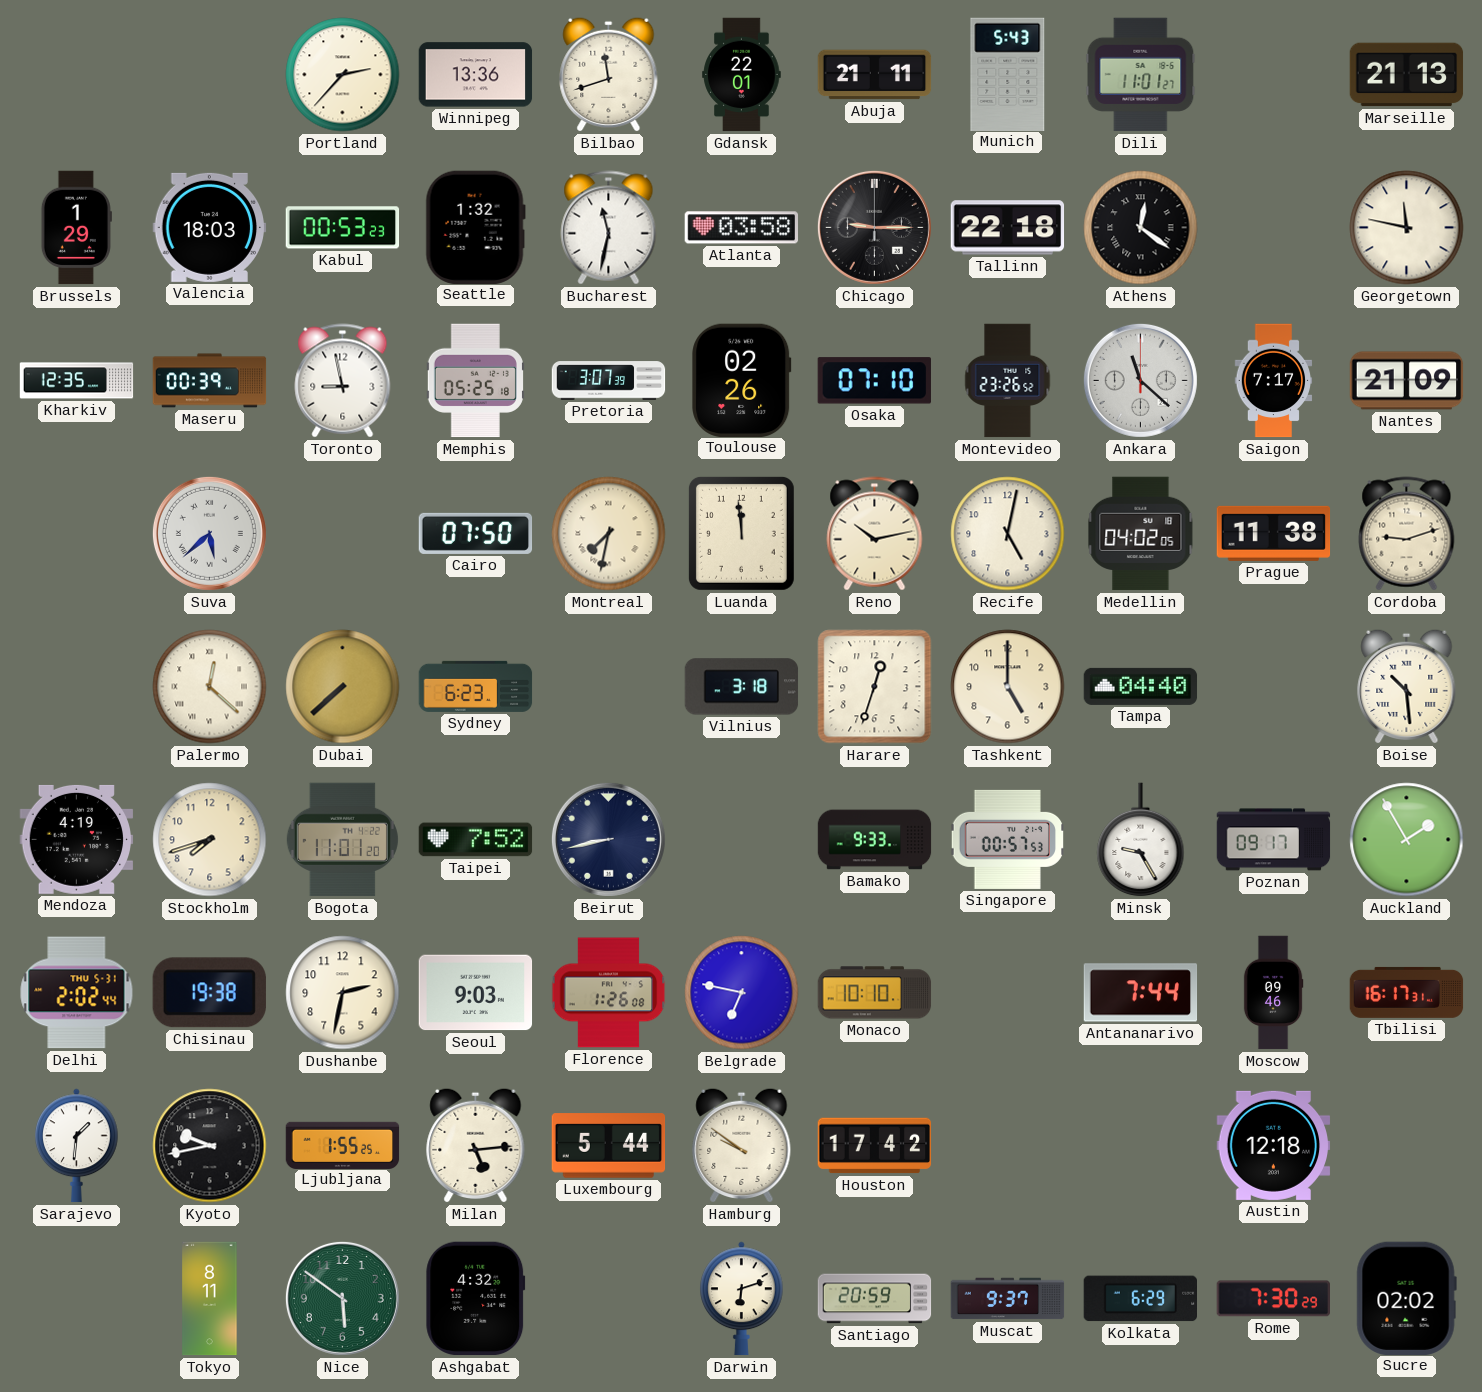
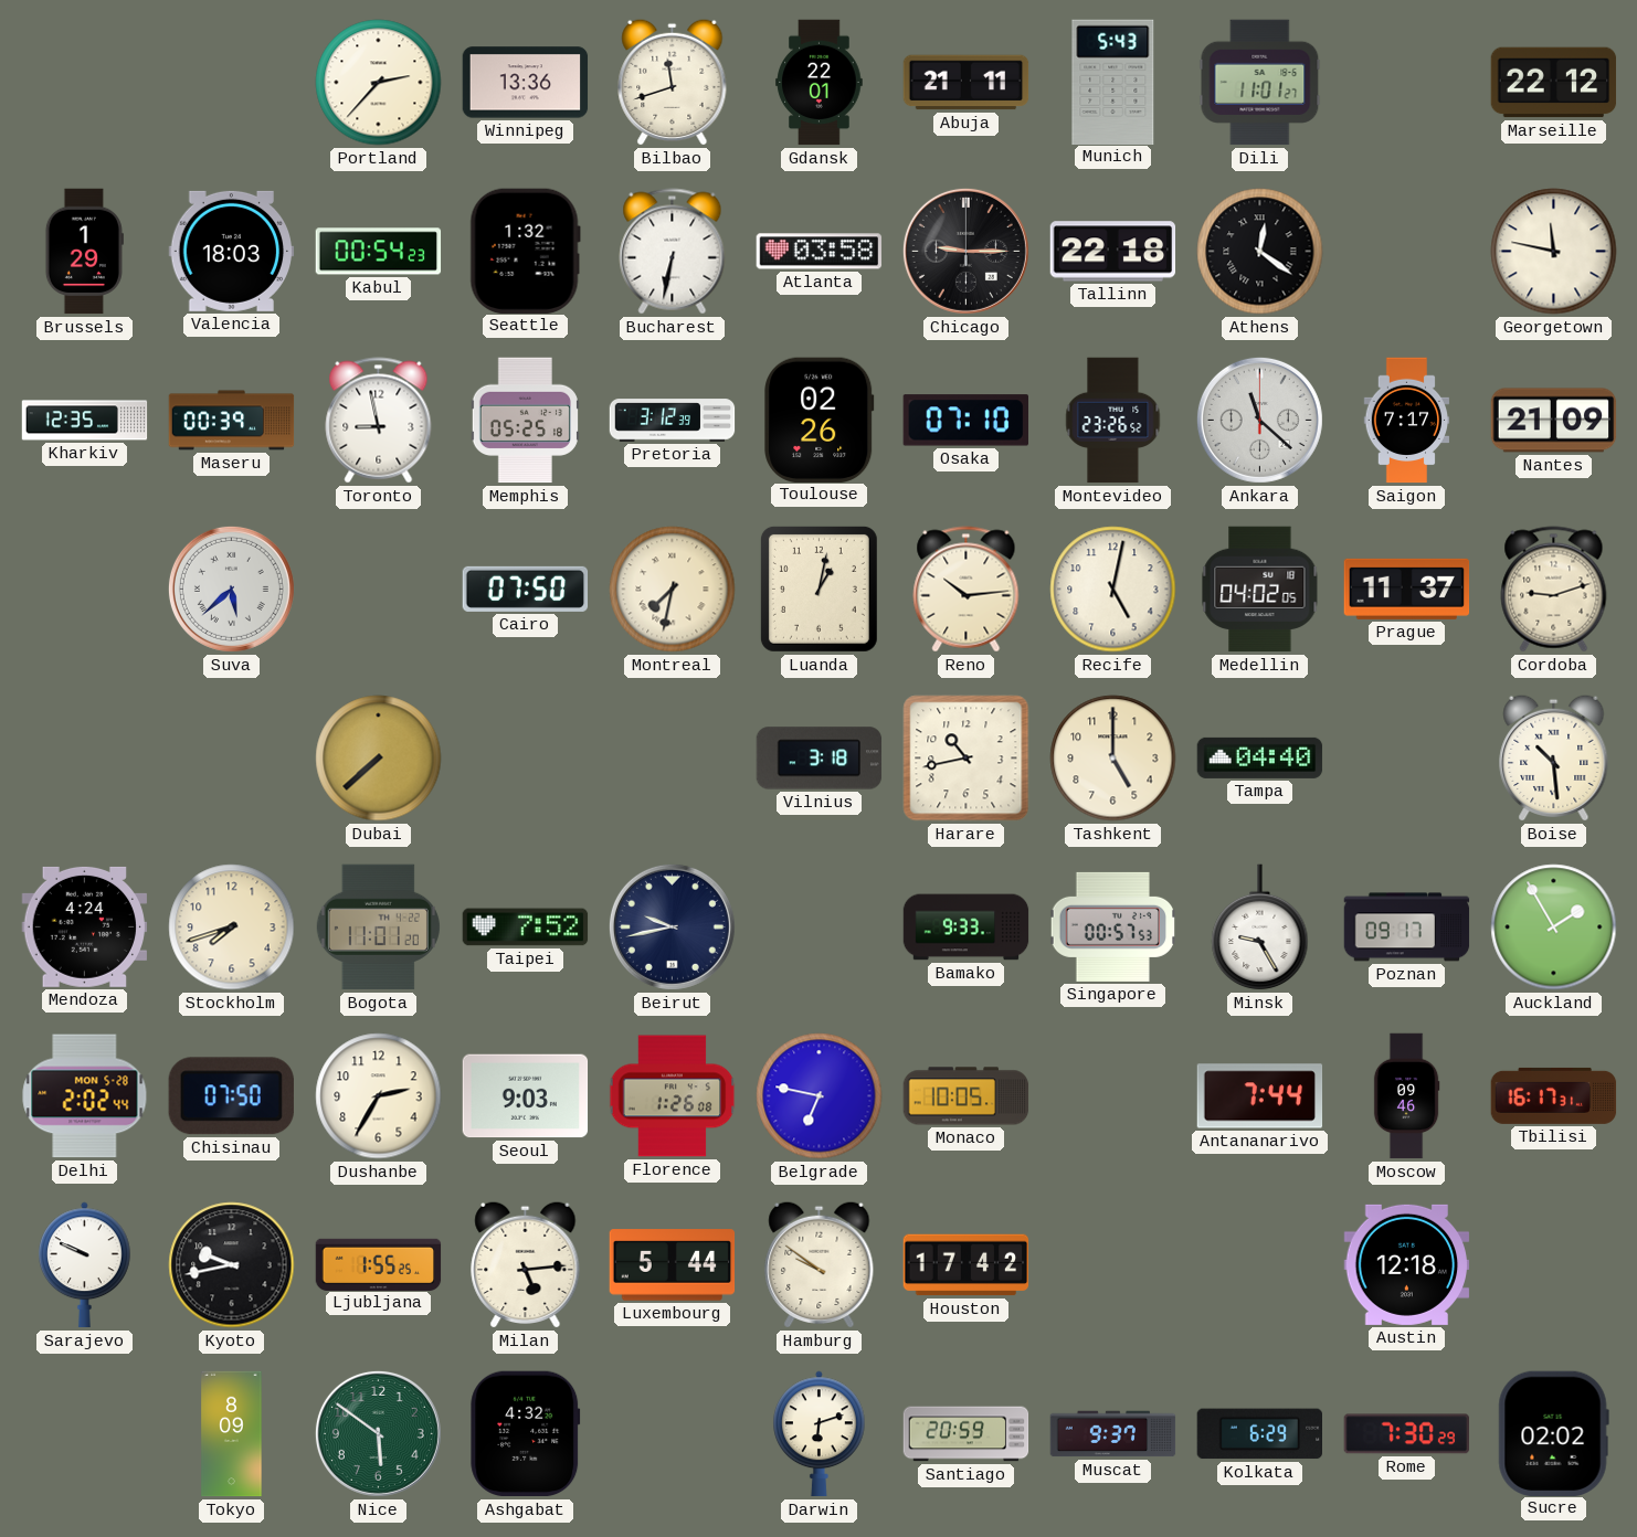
Marseille: 21:13 -> 22:12 (1554, 83)
Kabul: 00:53 -> 00:54 (379, 252)
Bucharest: 11:32 -> 6:32 (673, 252)
Pretoria: 3:07 -> 3:12 (673, 421)
Luanda: 11:59 -> 1:02 (818, 589)
Reno: 10:13 -> 10:14 (967, 590)
Prague: 11:38 -> 11:37 (1407, 589)
Palermo: 12:22 -> none (210, 687)
Sydney: 6:23 -> none (476, 686)
Harare: 12:33 -> 10:43 (967, 759)
Mendoza: 4:19 -> 4:24 (85, 926)
Beirut: 8:43 -> 9:43 (672, 926)
Delhi date: THU 5-31 -> MON 5-28 (85, 1096)
Chisinau: 19:38 -> 07:50 (231, 1096)
Dushanbe: 2:32 -> 2:35 (379, 1096)
Monaco: 10:10 -> 10:05 (967, 1096)
Sarajevo: 1:31 -> 9:49 (85, 1265)
Tokyo: 8:11 -> 8:09 (232, 1434)
